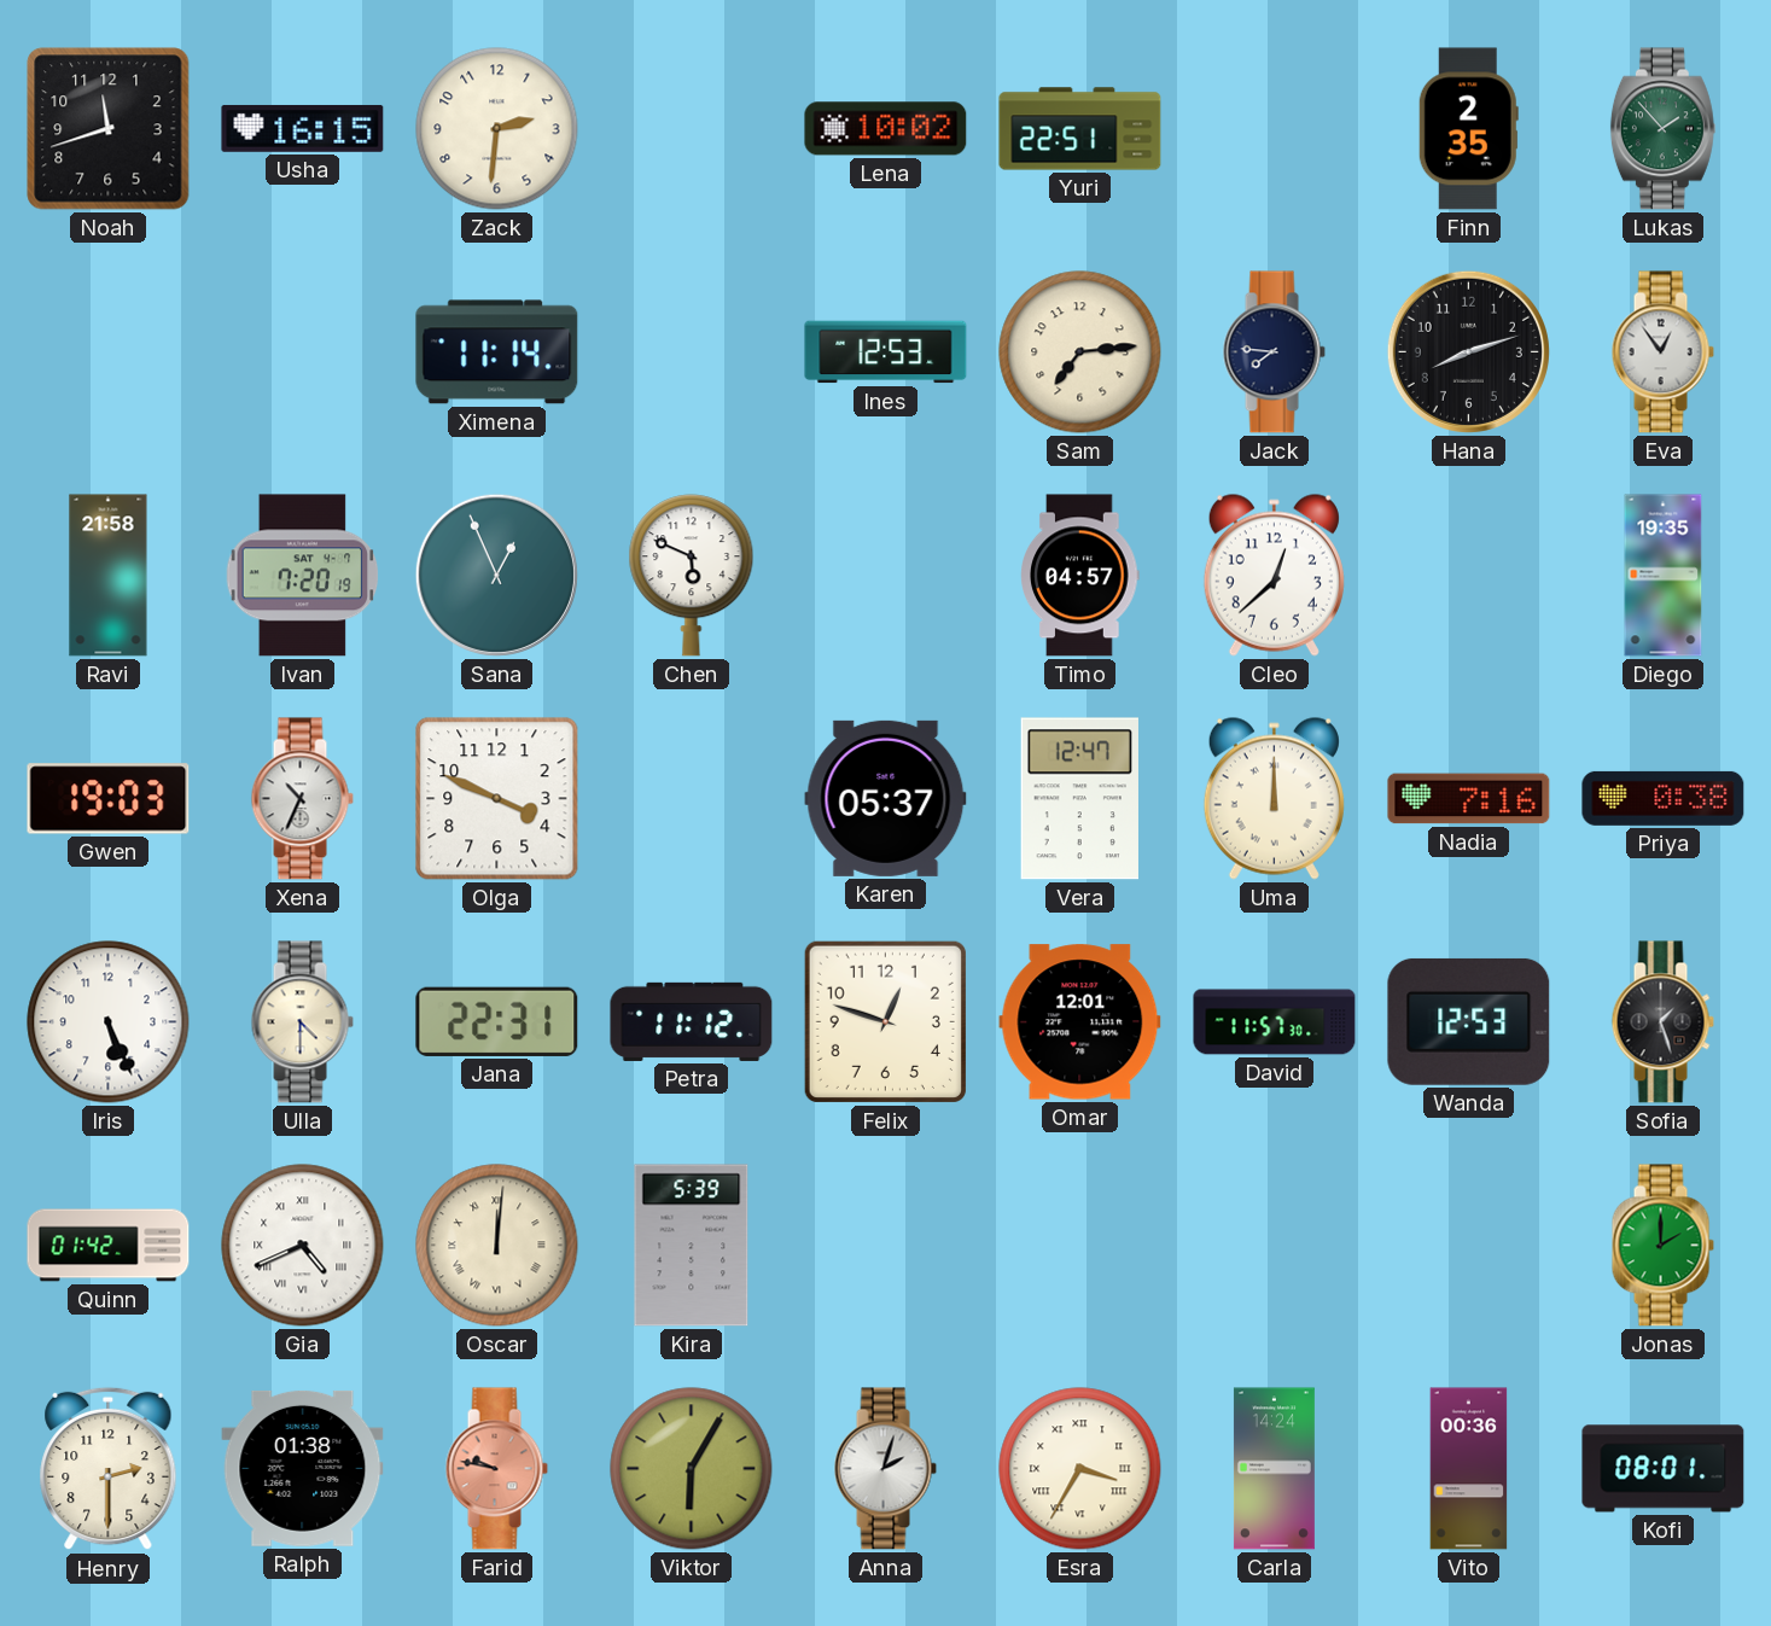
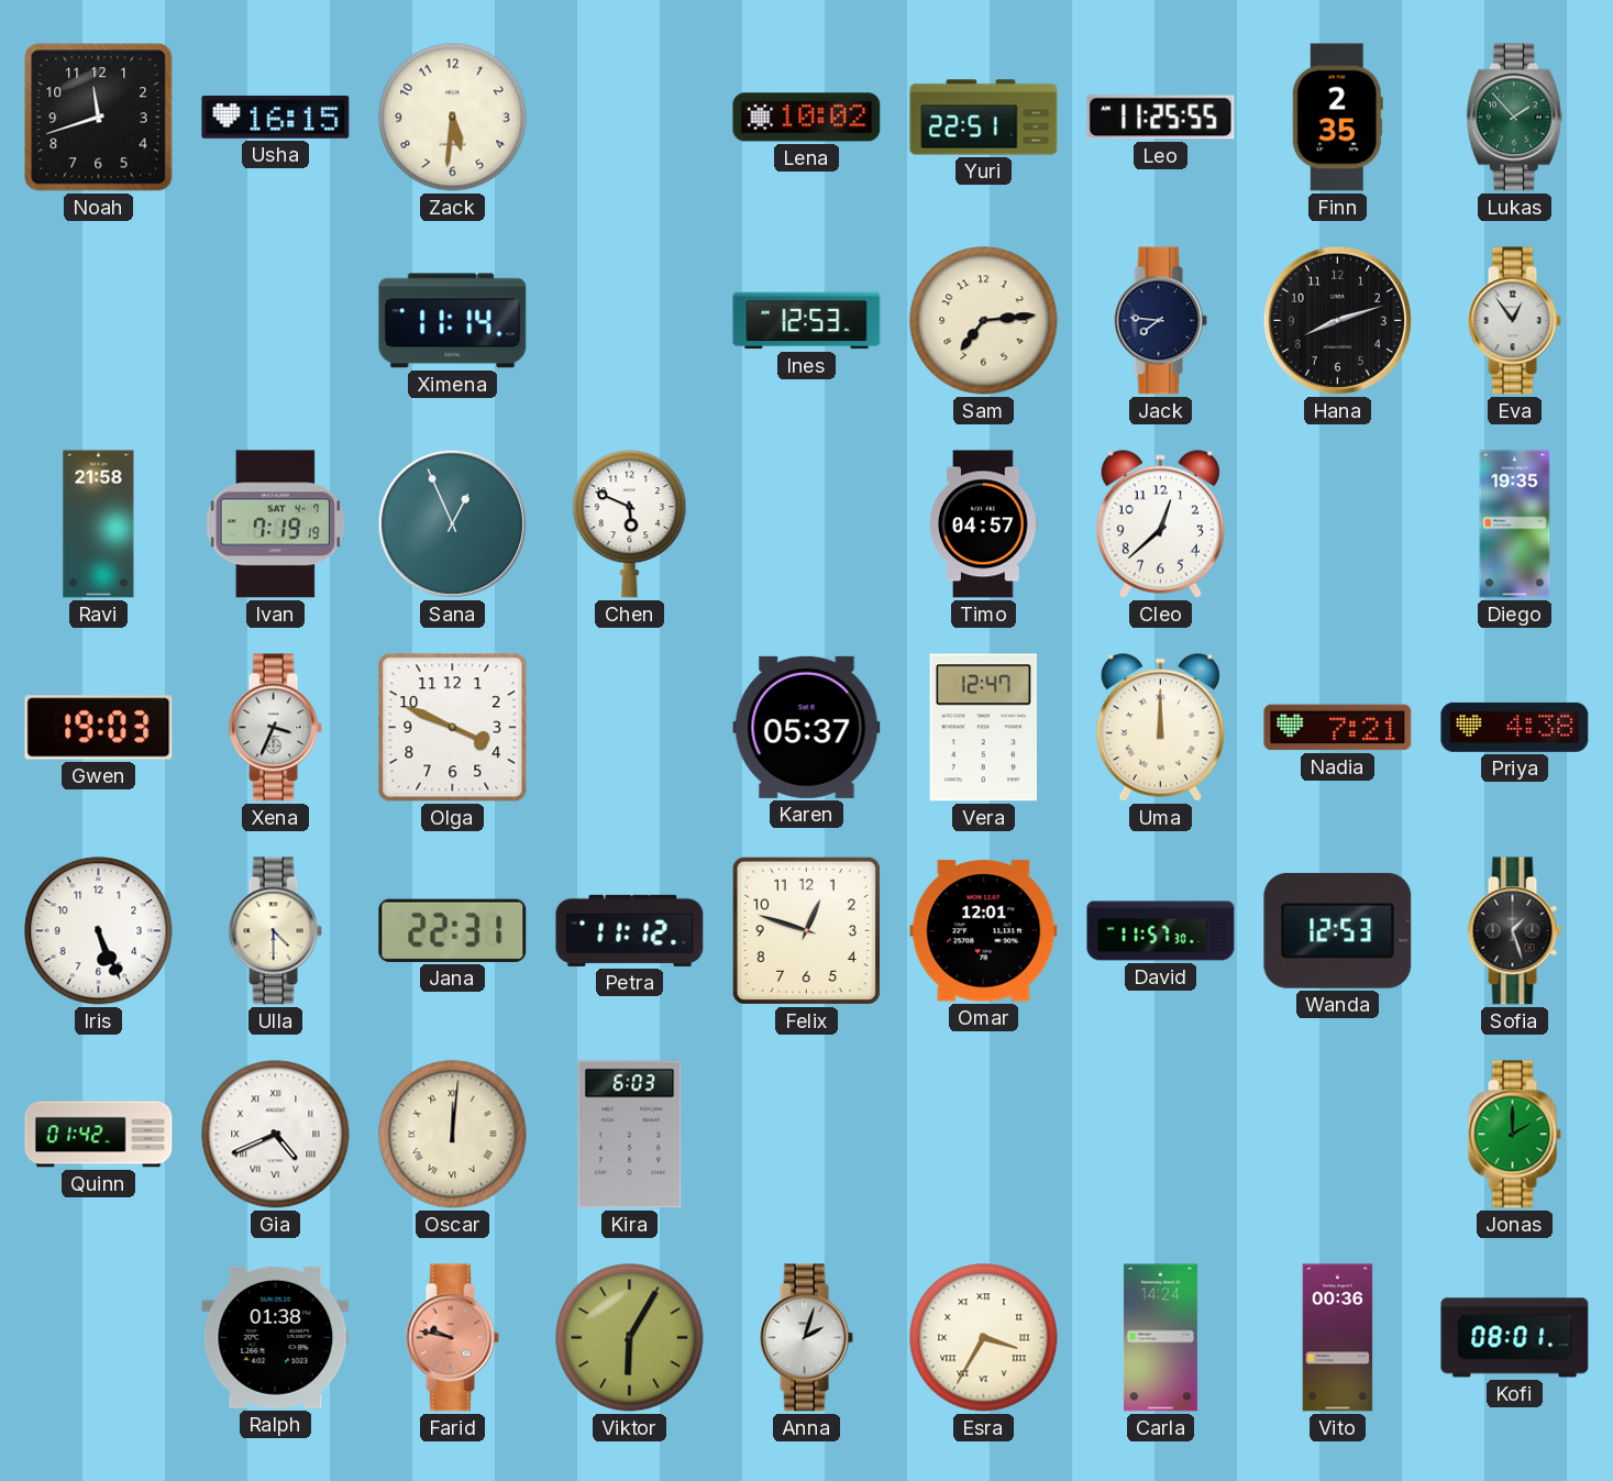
Zack: 2:31 -> 5:31 (453, 118)
Leo: none -> 11:25 (1161, 118)
Ivan: 7:20 -> 7:19 (276, 524)
Xena: 10:34 -> 3:34 (275, 728)
Nadia: 7:16 -> 7:21 (1338, 728)
Priya: 0:38 -> 4:38 (1515, 727)
Kira: 5:39 -> 6:03 (630, 1135)
Henry: 2:30 -> none (109, 1469)
